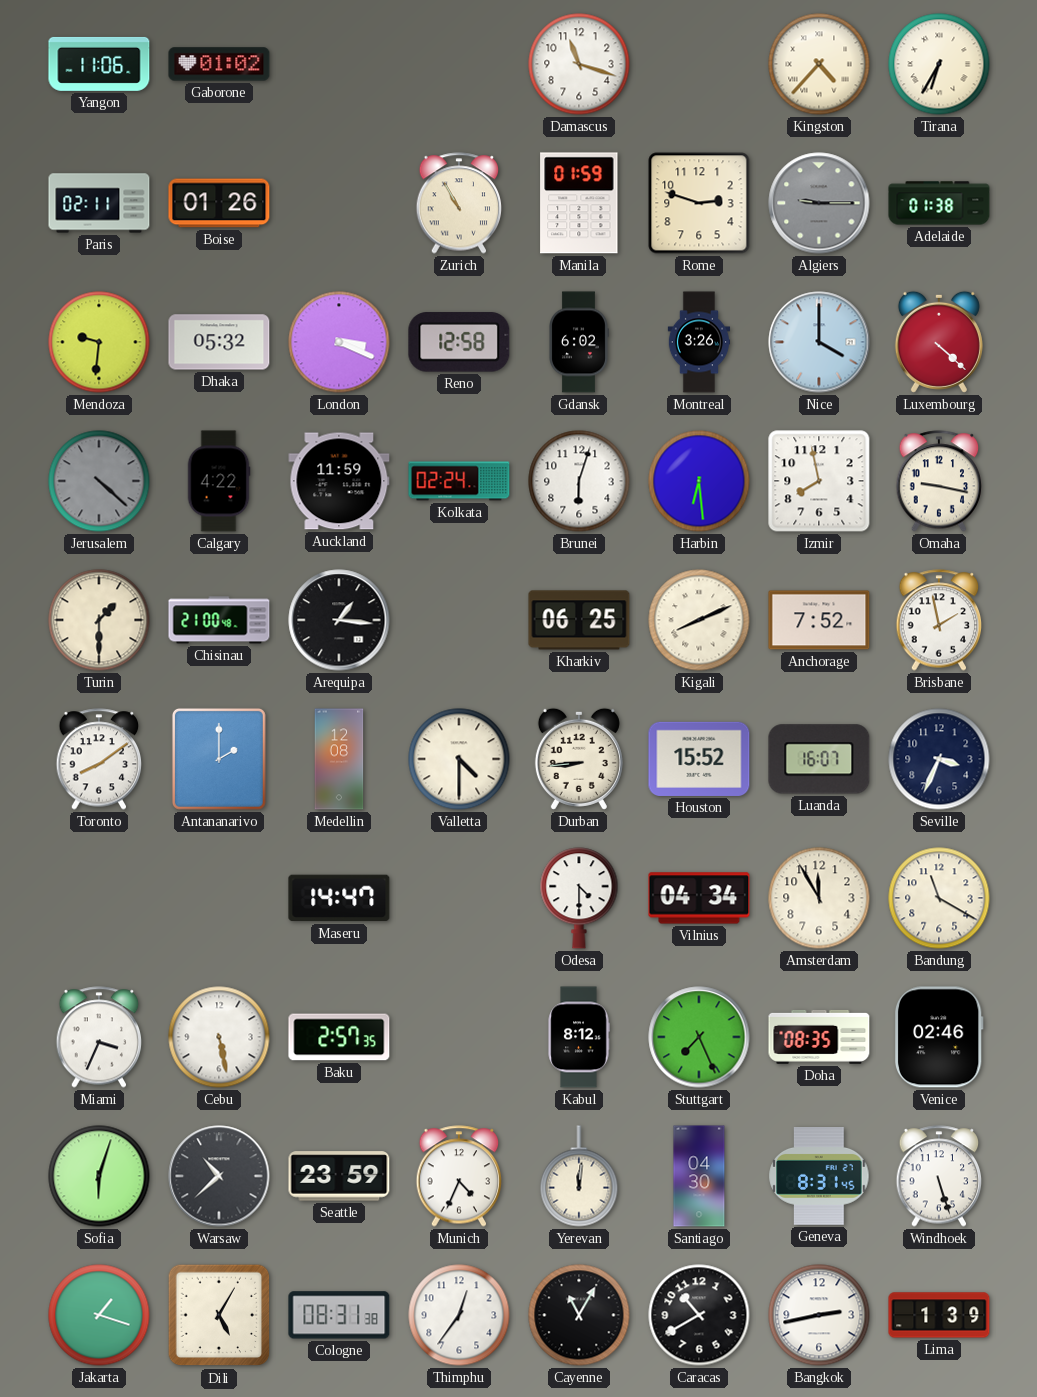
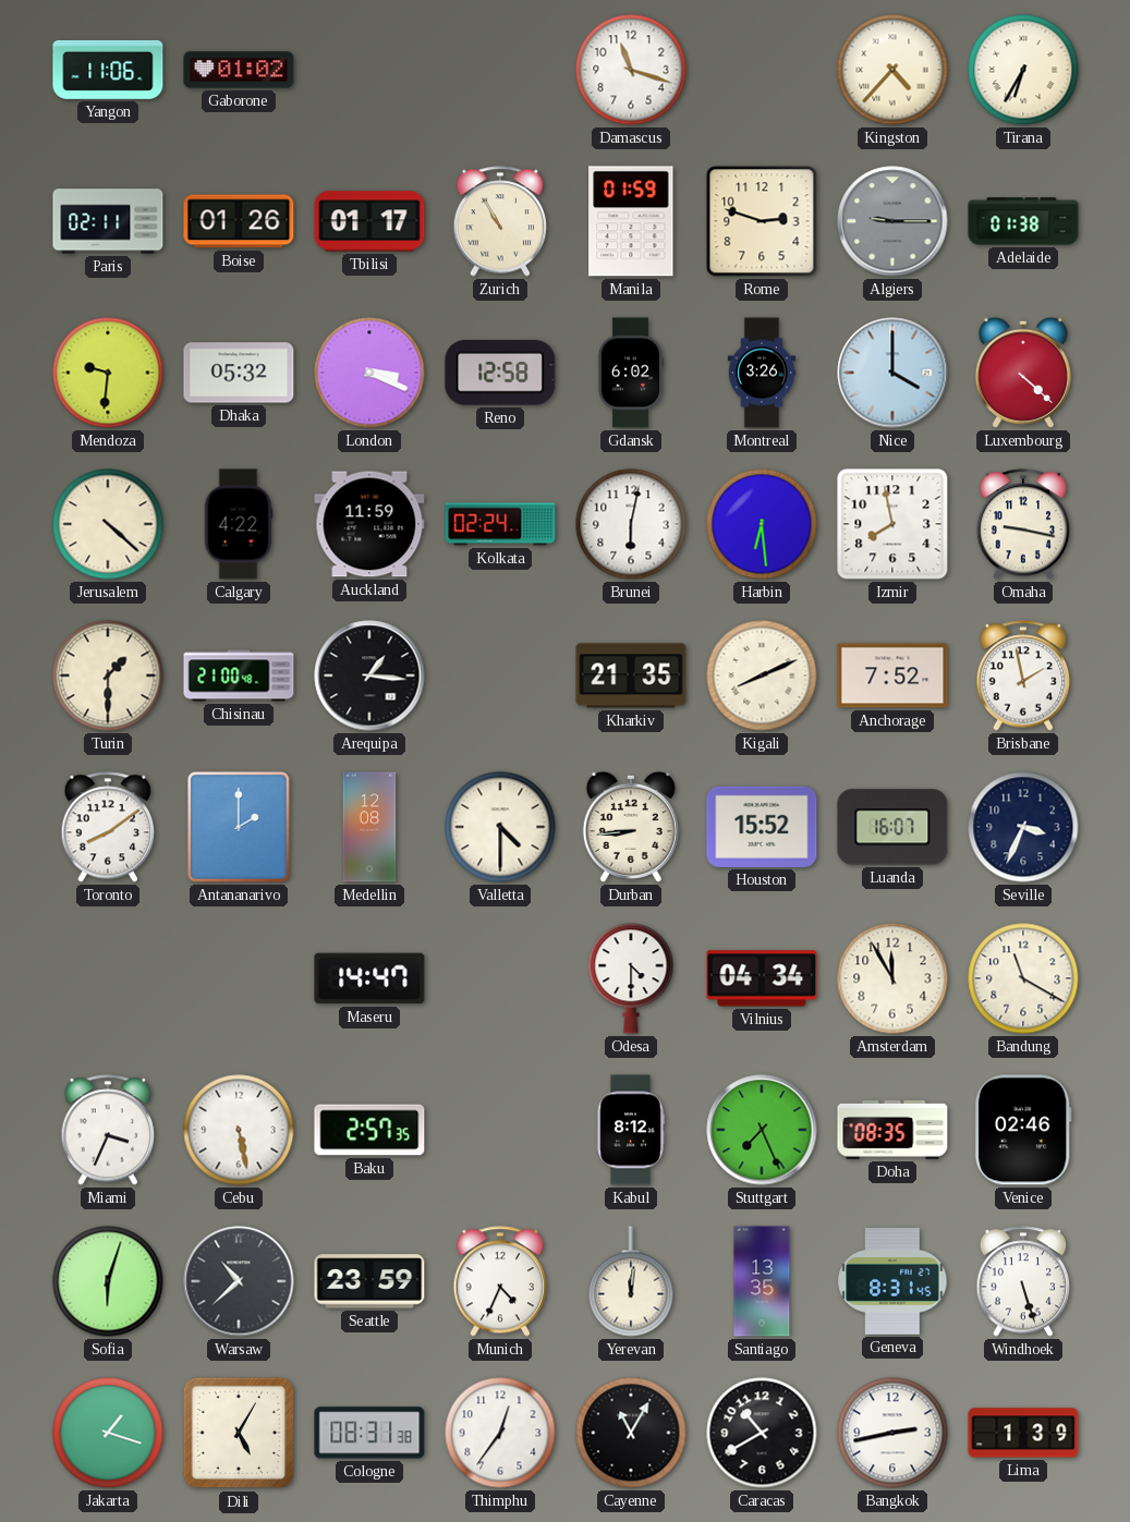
Tbilisi: none -> 01:17 (369, 221)
Jerusalem dial: grey -> cream (108, 524)
Brunei: 6:03 -> 6:02 (631, 524)
Kharkiv: 06:25 -> 21:35 (631, 675)
Santiago: 04:30 -> 13:35 (762, 1281)
